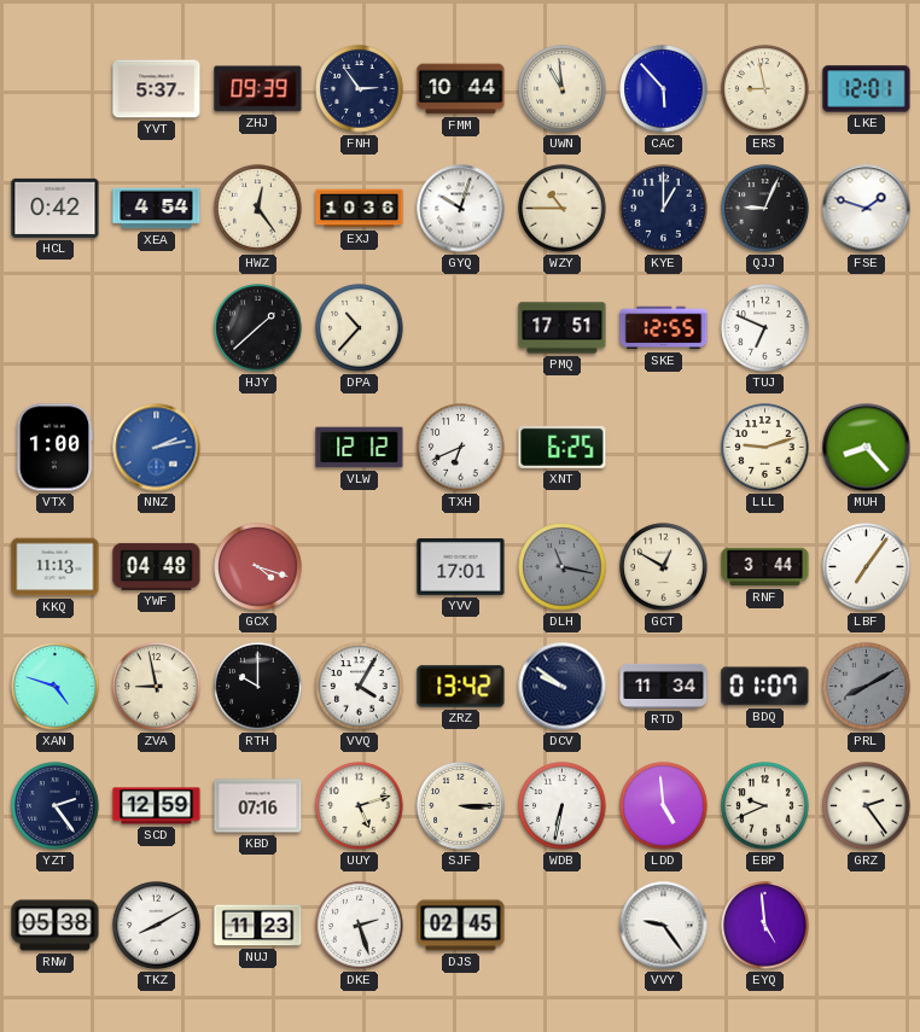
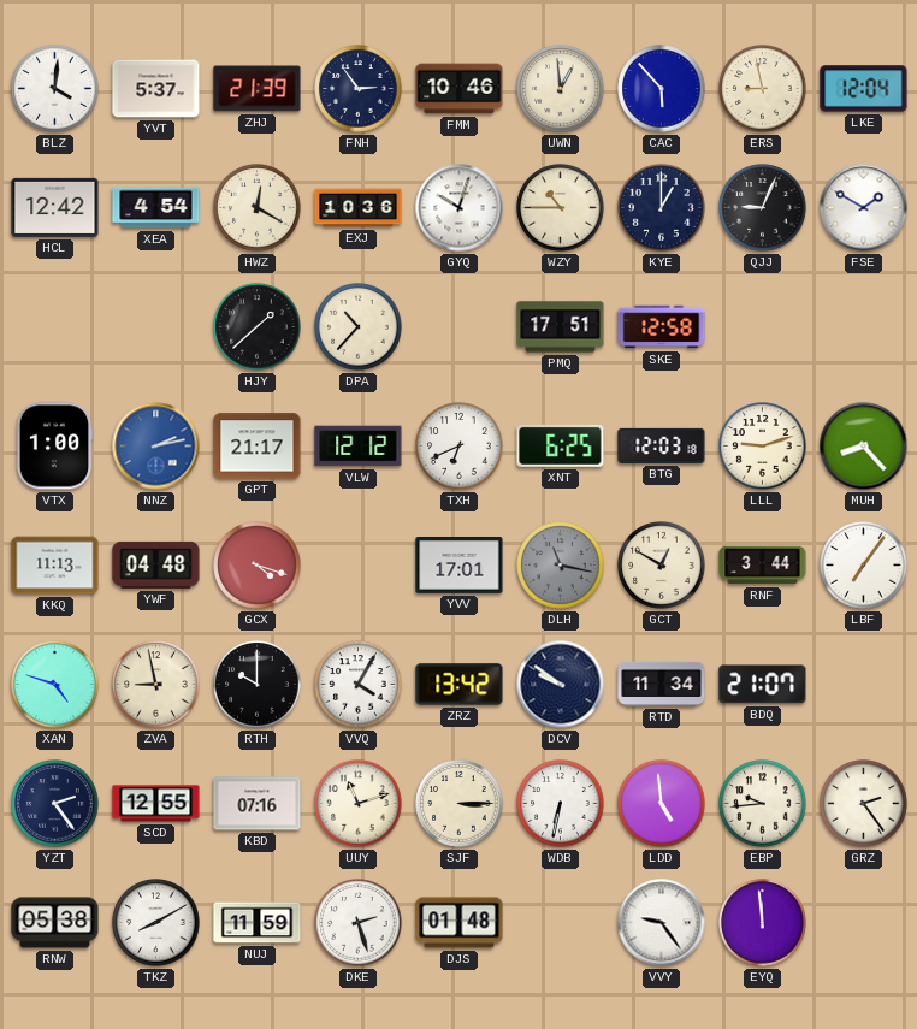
BLZ: none -> 4:01 (55, 89)
ZHJ: 09:39 -> 21:39 (258, 89)
FMM: 10:44 -> 10:46 (460, 89)
UWN: 10:59 -> 12:59 (561, 89)
LKE: 12:01 -> 12:04 (864, 89)
HCL: 0:42 -> 12:42 (55, 207)
HWZ: 12:24 -> 12:20 (258, 208)
FSE: 1:48 -> 1:50 (864, 208)
SKE: 12:55 -> 12:58 (662, 327)
TUJ: 6:49 -> none (765, 328)
GPT: none -> 21:17 (258, 447)
BTG: none -> 12:03 (662, 445)
BDQ: 01:07 -> 21:07 (763, 685)
PRL: 8:10 -> none (867, 687)
SCD: 12:59 -> 12:55 (156, 804)
UUY: 5:12 -> 11:12 (359, 804)
EBP: 9:41 -> 9:44 (763, 804)
NUJ: 11:23 -> 11:59 (258, 923)
DJS: 02:45 -> 01:48 (460, 923)
EYQ: 4:59 -> 11:59 (763, 923)
